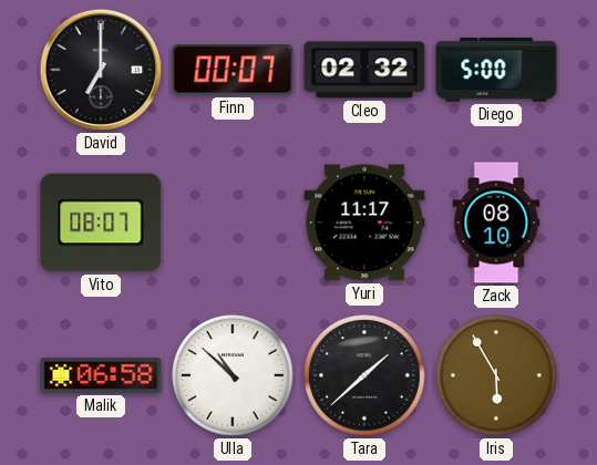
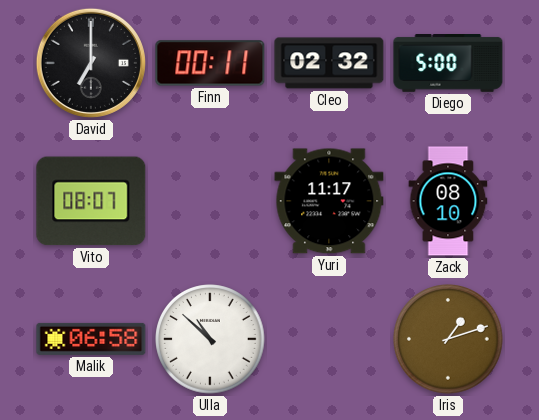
Finn: 00:07 -> 00:11 (210, 63)
Tara: 1:38 -> none (364, 375)
Iris: 5:55 -> 1:12 (448, 339)
